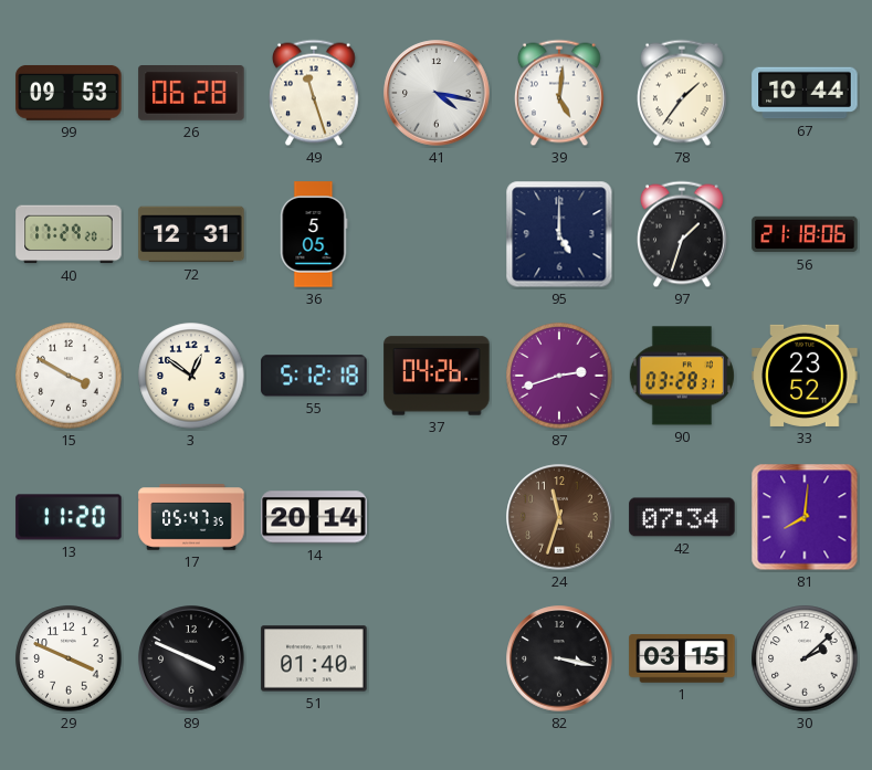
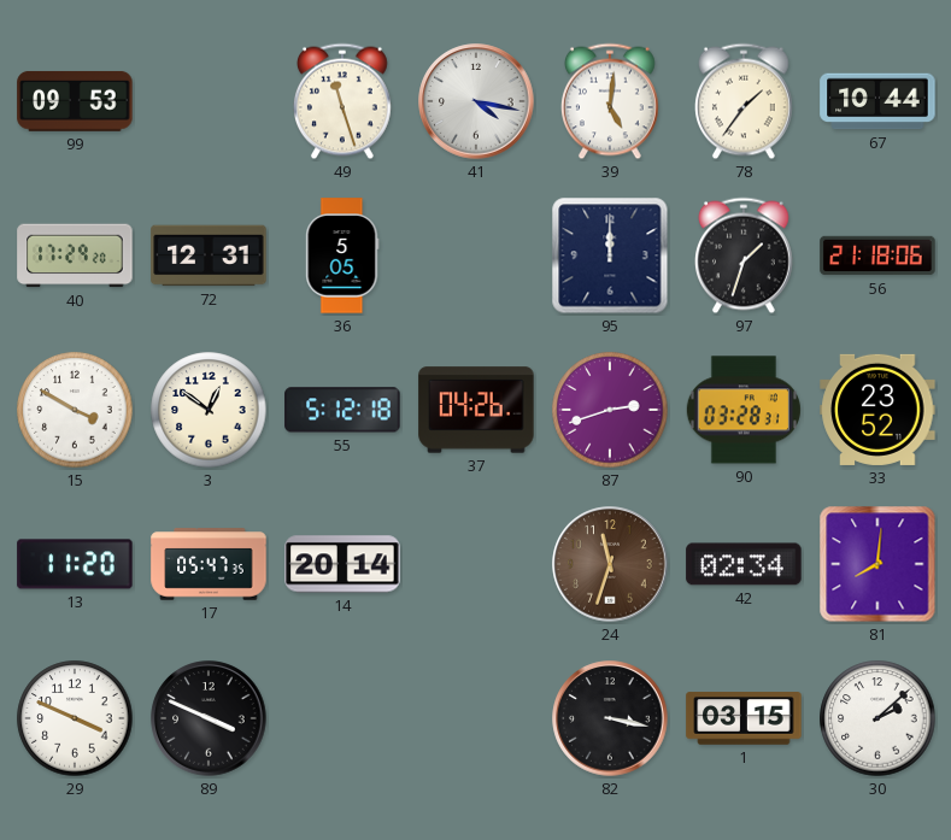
26: 06:28 -> none (191, 94)
95: 5:00 -> 12:00 (610, 255)
42: 07:34 -> 02:34 (744, 564)
51: 01:40 -> none (314, 658)
